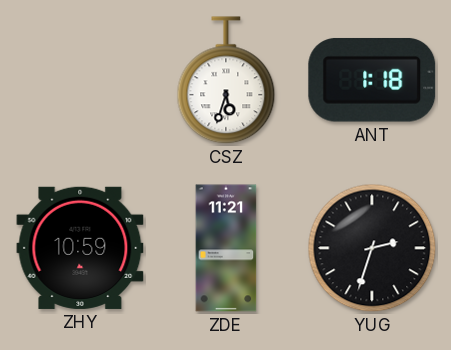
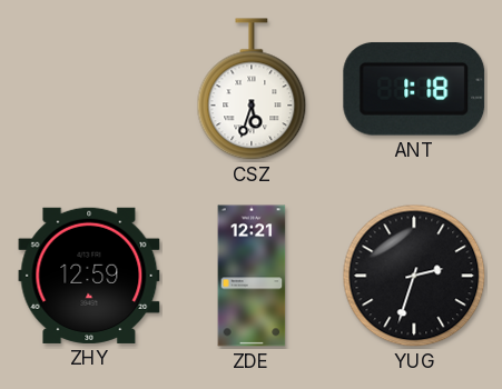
ZHY: 10:59 -> 12:59 (89, 276)
ZDE: 11:21 -> 12:21 (252, 276)
